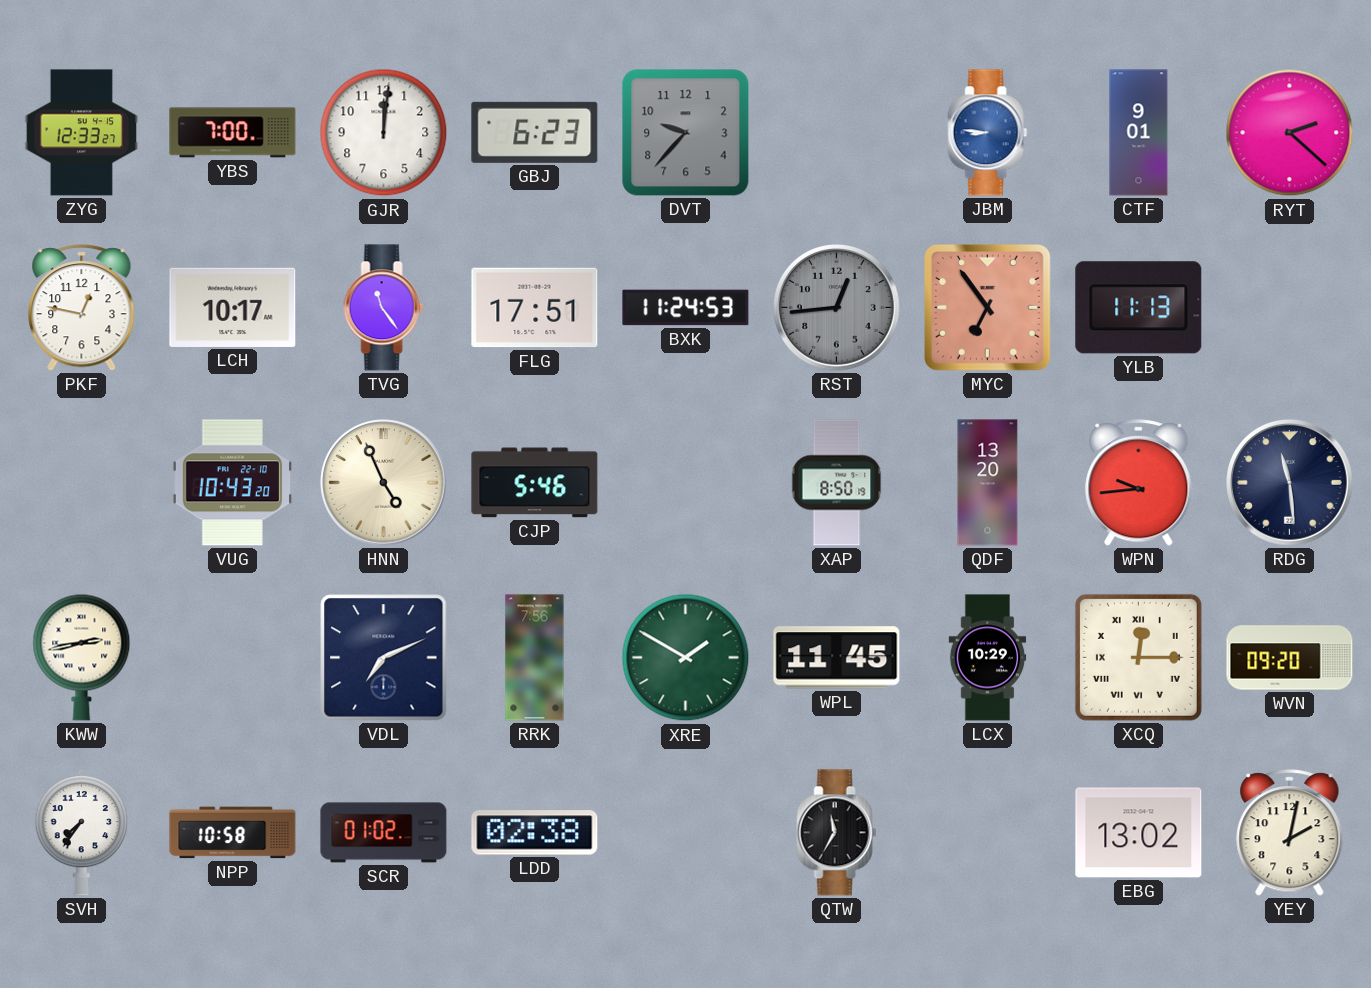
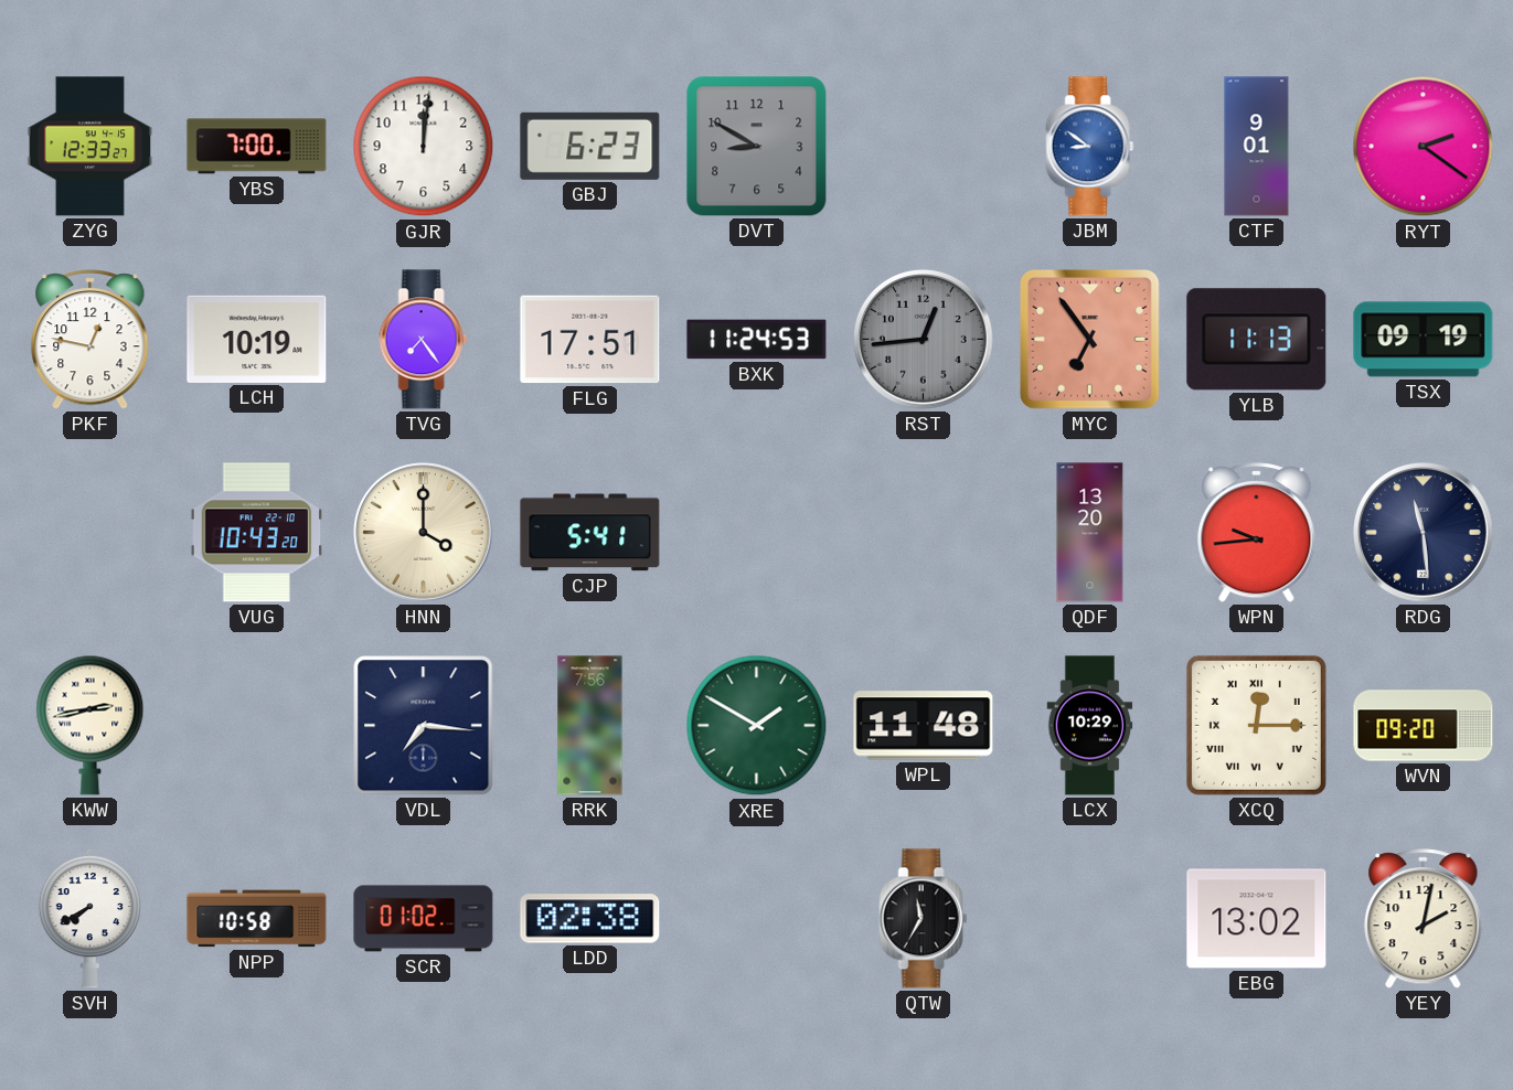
DVT: 9:37 -> 8:50 (757, 147)
JBM: 8:46 -> 8:51 (1090, 147)
RYT: 2:22 -> 2:21 (1424, 147)
LCH: 10:17 -> 10:19 (257, 339)
TVG: 11:24 -> 7:24 (424, 340)
TSX: none -> 09:19 (1424, 340)
HNN: 4:56 -> 4:00 (424, 533)
CJP: 5:46 -> 5:41 (590, 533)
XAP: 8:50 -> none (837, 483)
VDL: 7:11 -> 7:16 (424, 726)
WPL: 11:45 -> 11:48 (924, 726)
SVH: 7:36 -> 7:40 (90, 918)
